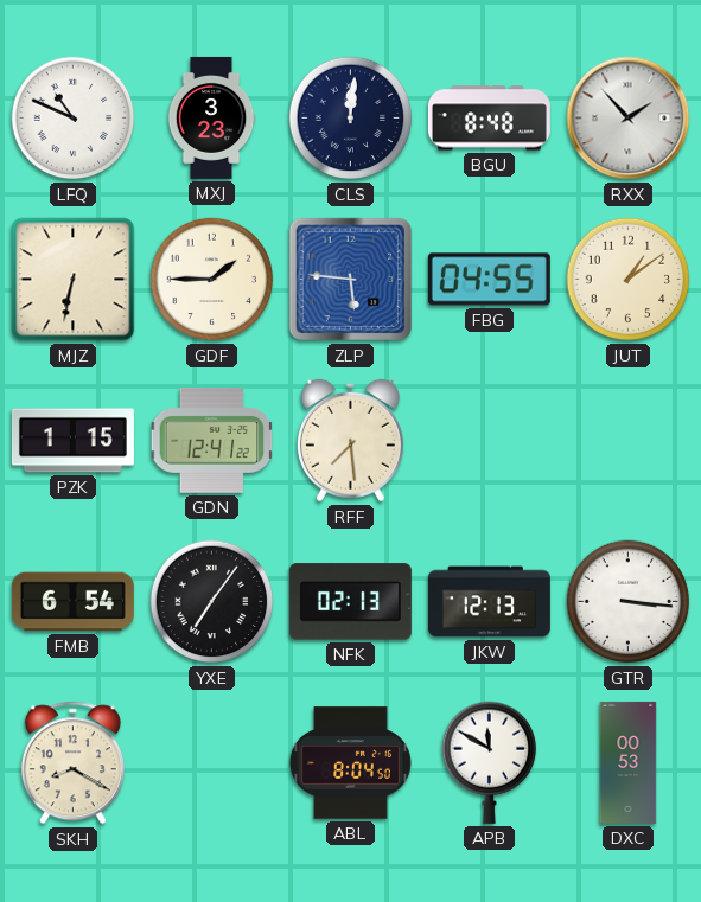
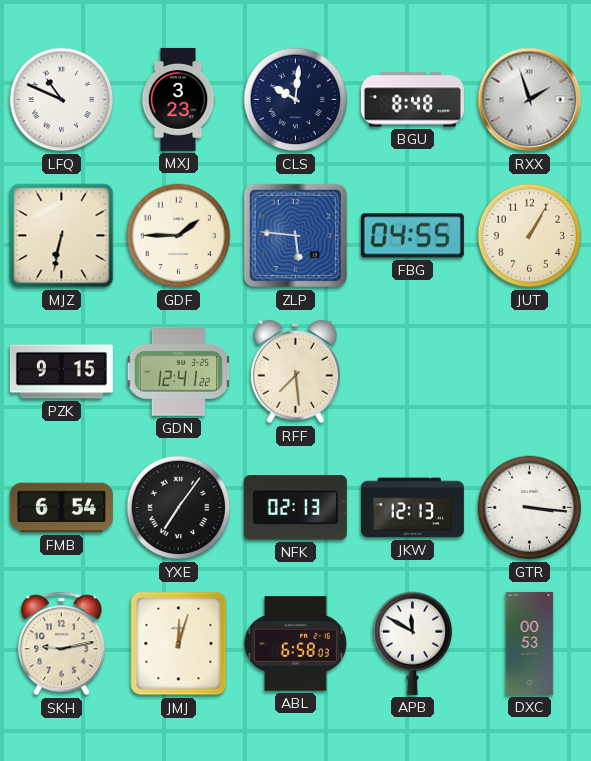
CLS: 12:01 -> 10:01 (296, 100)
RXX: 1:53 -> 1:57 (530, 100)
JUT: 1:09 -> 1:05 (530, 236)
PZK: 1:15 -> 9:15 (61, 372)
SKH: 8:20 -> 9:13 (61, 644)
JMJ: none -> 12:03 (179, 644)
ABL: 8:04 -> 6:58 (295, 644)
